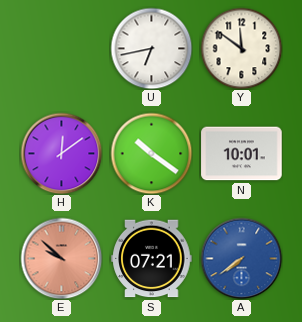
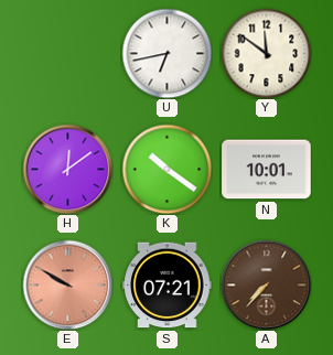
E: 9:52 -> 9:50 (67, 284)
A: 7:39 -> 7:37 (266, 284)
A dial: blue -> brown (266, 284)
